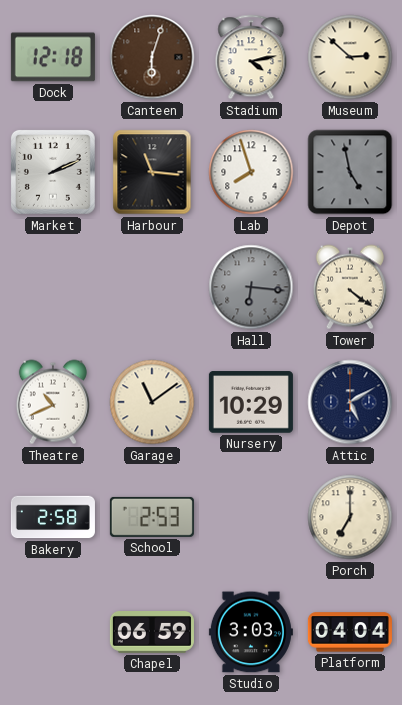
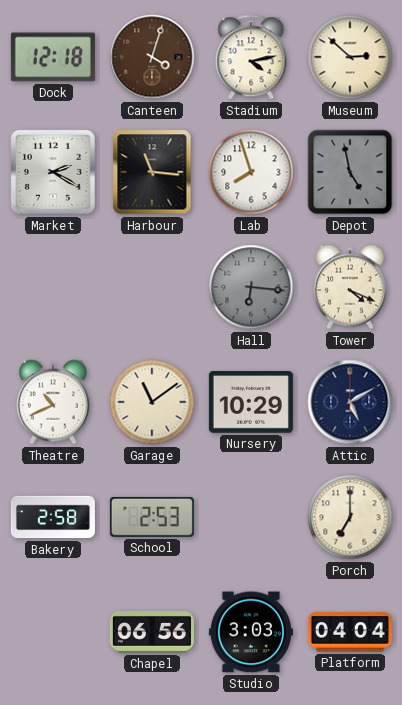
Canteen: 6:03 -> 4:03 (152, 57)
Market: 2:11 -> 2:20 (53, 172)
Tower: 4:21 -> 4:19 (350, 287)
Chapel: 06:59 -> 06:56 (152, 633)
